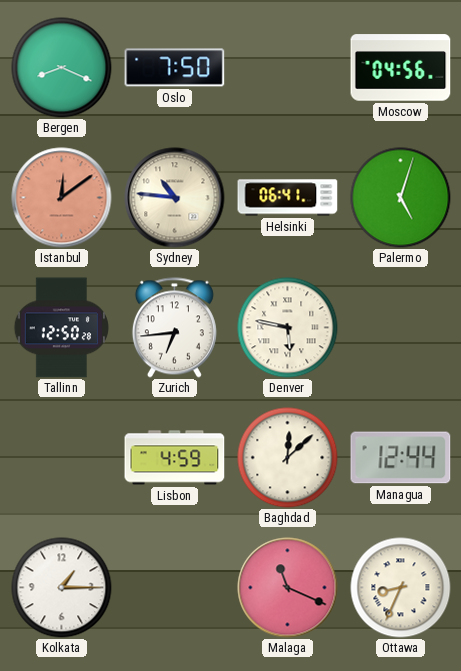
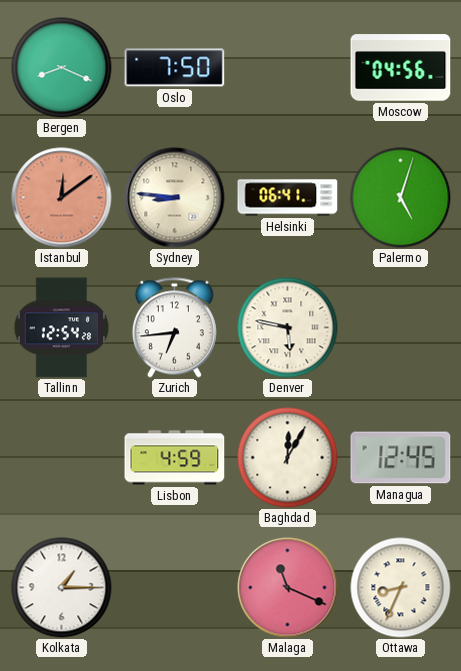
Sydney: 10:46 -> 8:46 (175, 198)
Tallinn: 12:50 -> 12:54 (61, 328)
Baghdad: 12:08 -> 12:05 (288, 458)
Managua: 12:44 -> 12:45 (401, 458)
